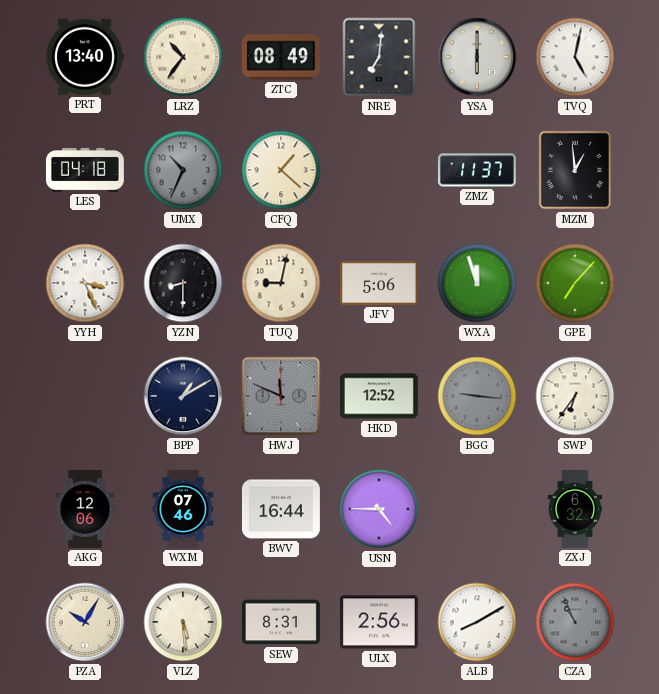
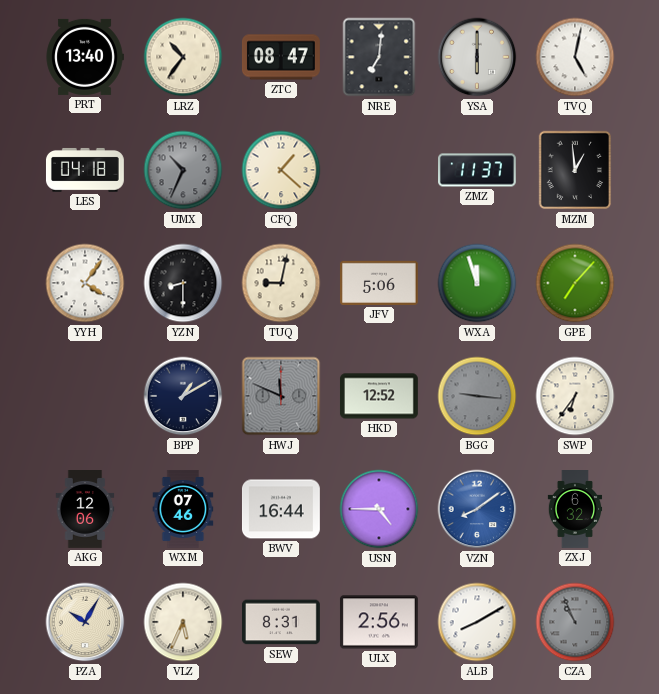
ZTC: 08:49 -> 08:47 (281, 57)
YYH: 3:26 -> 4:06 (85, 283)
VZN: none -> 8:09 (477, 509)
VLZ: 5:29 -> 5:34 (183, 622)
